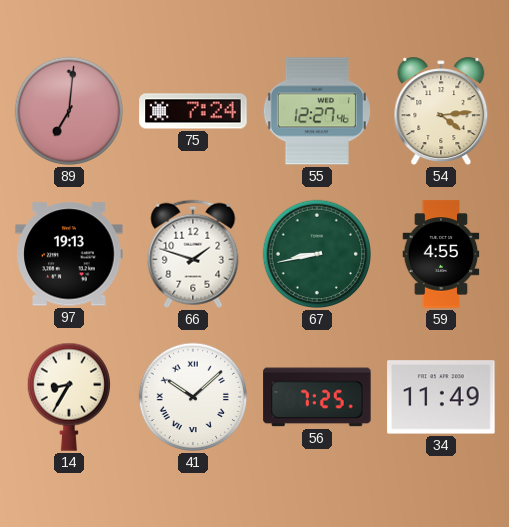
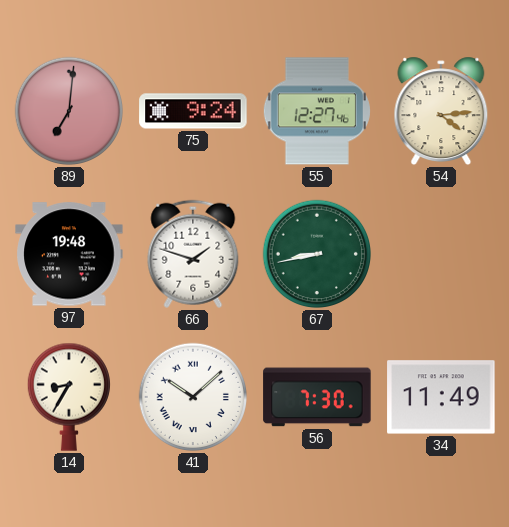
75: 7:24 -> 9:24 (193, 111)
97: 19:13 -> 19:48 (69, 254)
59: 4:55 -> none (441, 254)
56: 7:25 -> 7:30 (317, 397)
